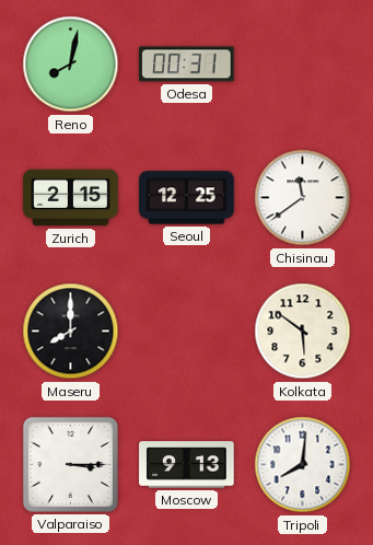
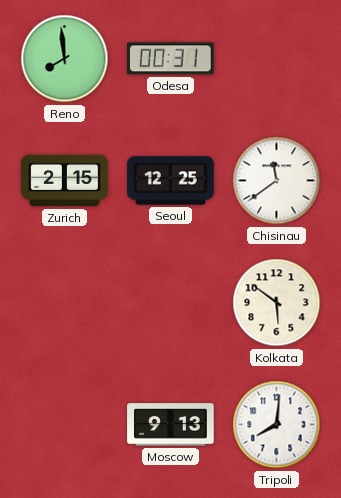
Reno: 8:02 -> 7:59 (65, 59)
Maseru: 8:00 -> none (71, 332)
Valparaiso: 3:15 -> none (70, 464)
